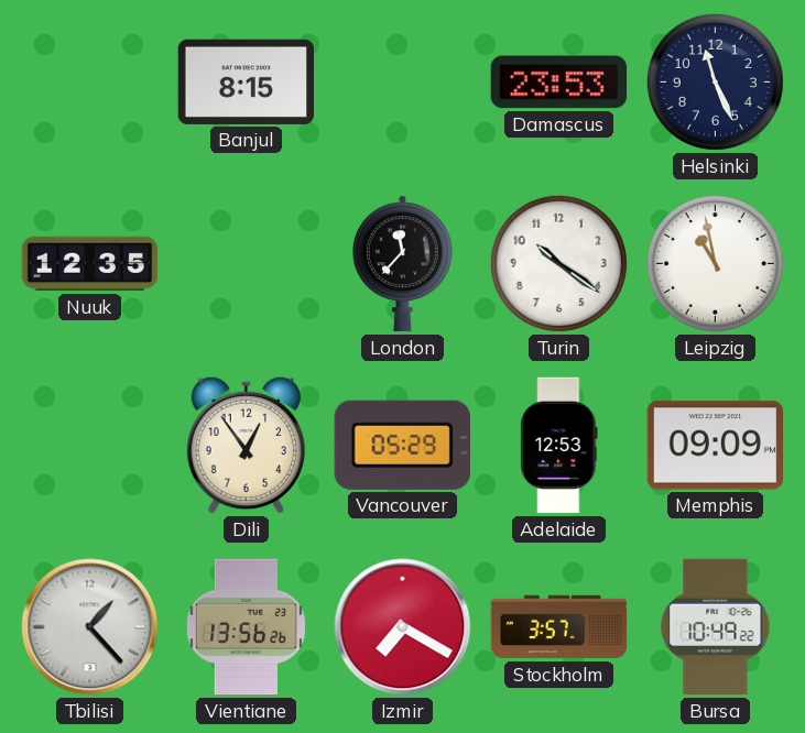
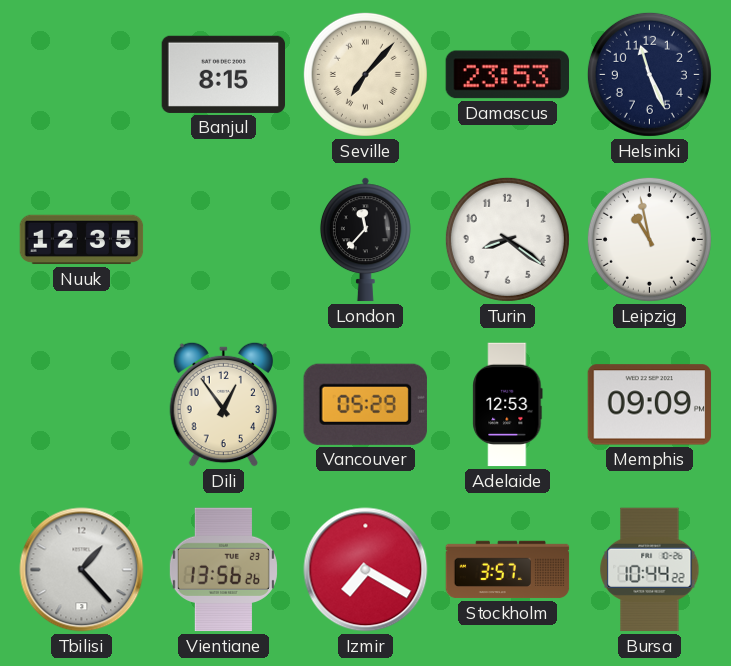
Seville: none -> 7:07 (365, 74)
Turin: 10:21 -> 8:21 (507, 239)
Bursa: 10:49 -> 10:44 (650, 570)
